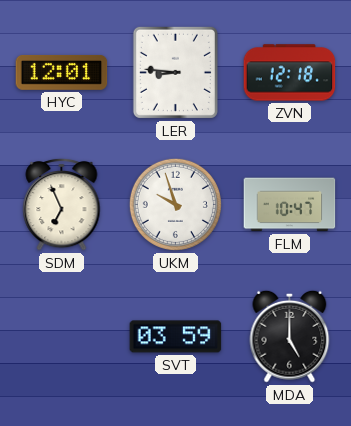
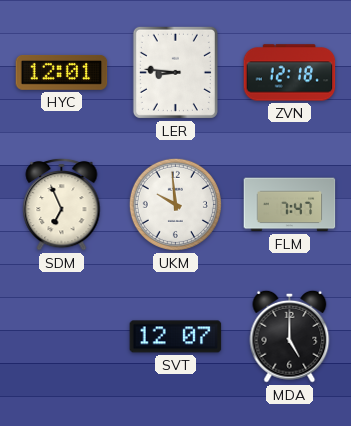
UKM: 9:57 -> 9:59 (175, 204)
FLM: 10:47 -> 7:47 (290, 205)
SVT: 03:59 -> 12:07 (176, 337)
